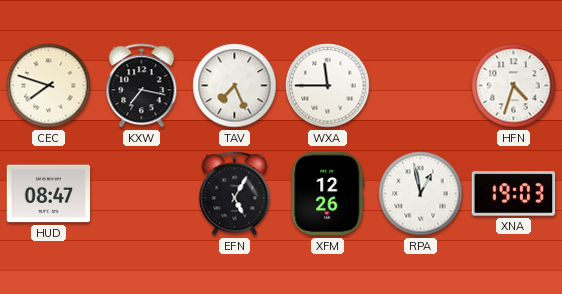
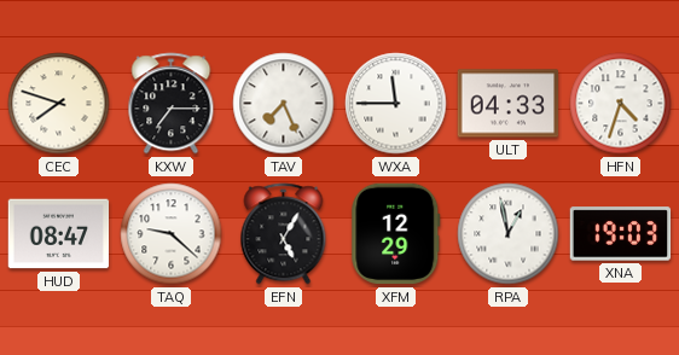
KXW: 7:17 -> 7:15 (172, 104)
ULT: none -> 04:33 (509, 104)
TAQ: none -> 9:22 (172, 234)
XFM: 12:26 -> 12:29 (396, 234)
